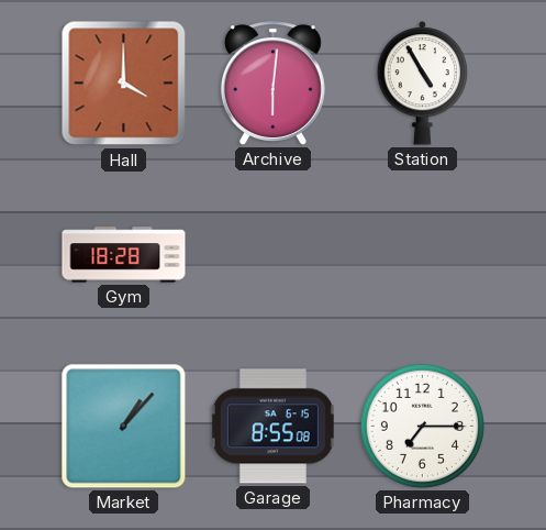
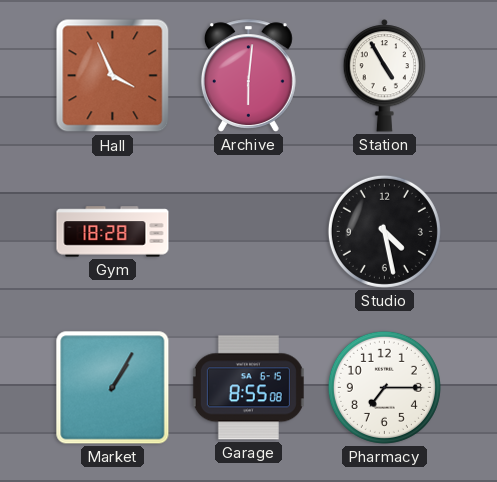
Hall: 4:00 -> 3:56 (113, 76)
Studio: none -> 4:28 (384, 231)
Market: 1:07 -> 1:05 (113, 388)
